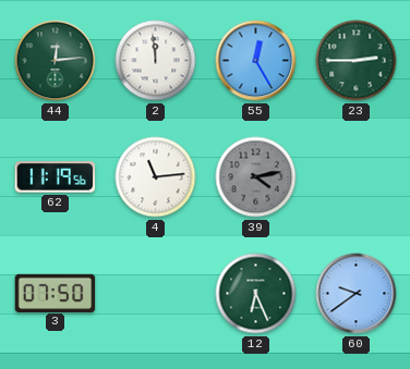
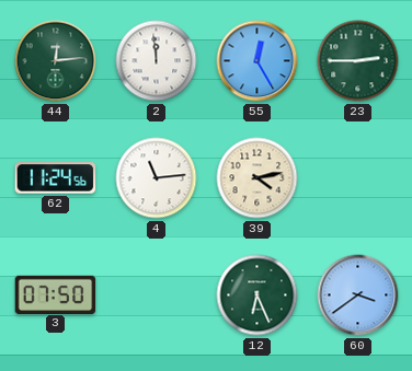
62: 11:19 -> 11:24 (56, 178)
39 dial: grey -> cream (257, 178)
60: 9:39 -> 3:39 (358, 295)
